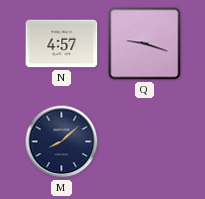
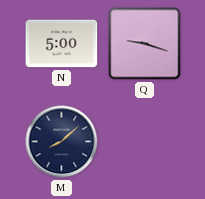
N: 4:57 -> 5:00 (62, 44)
